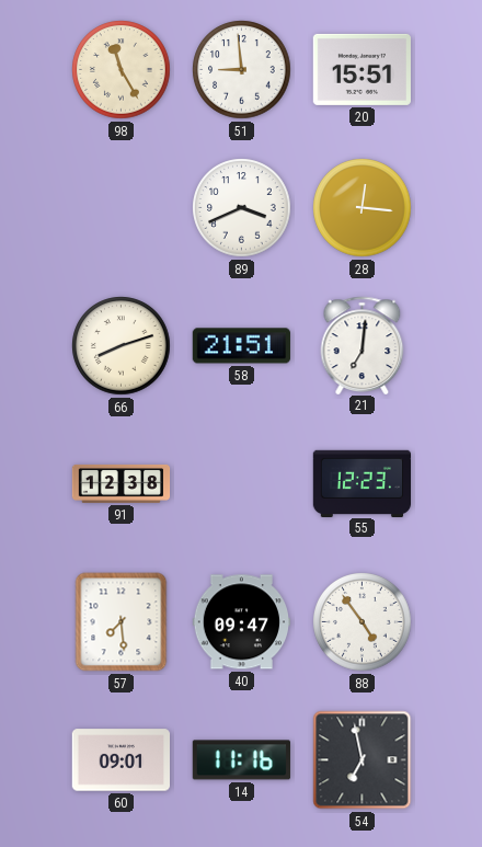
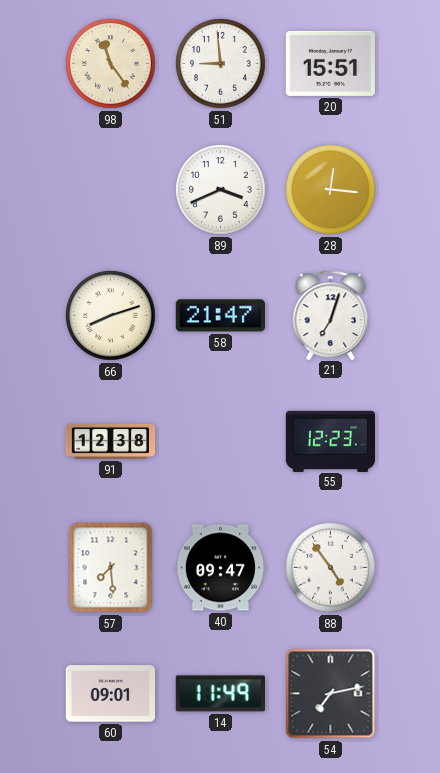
98: 11:25 -> 11:24 (111, 64)
58: 21:51 -> 21:47 (220, 316)
21: 7:01 -> 7:03 (331, 315)
14: 11:16 -> 11:49 (220, 694)
54: 6:58 -> 7:13 (331, 694)
